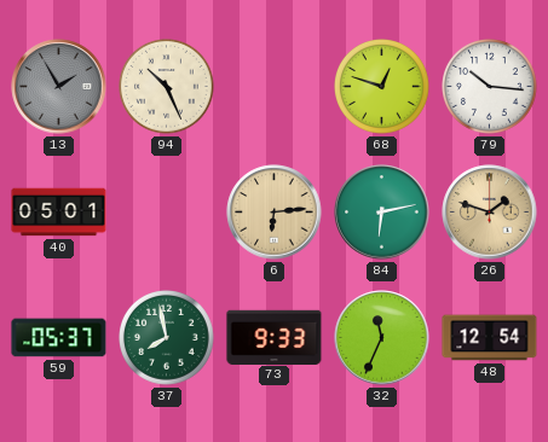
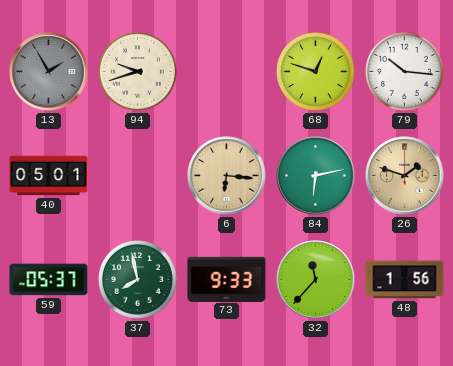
94: 10:26 -> 9:42 (138, 72)
6: 6:14 -> 6:16 (227, 176)
32: 11:34 -> 11:37 (316, 280)
48: 12:54 -> 1:56 (405, 280)
